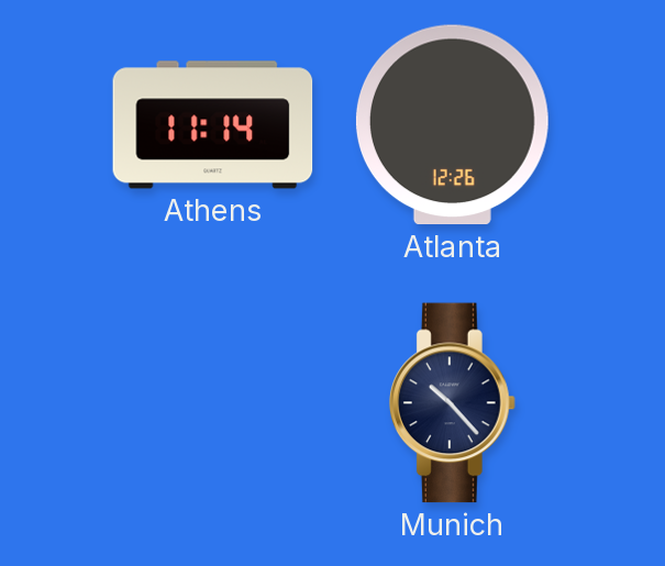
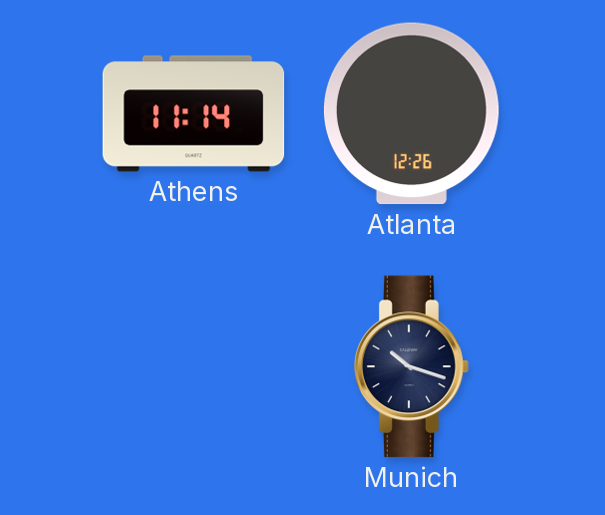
Munich: 10:23 -> 10:18 (412, 367)
